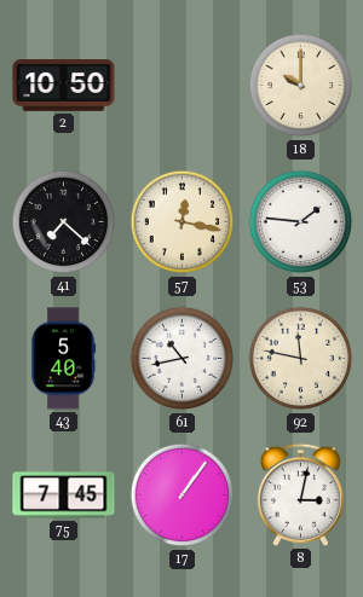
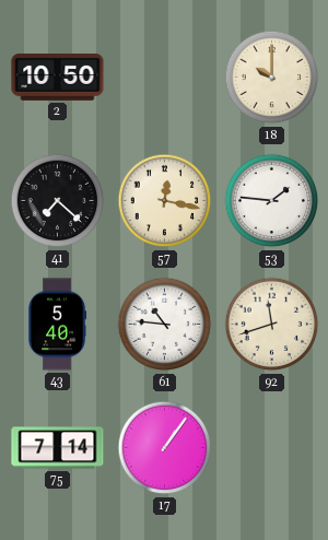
61: 10:43 -> 10:46 (165, 325)
92: 11:47 -> 11:42 (272, 325)
75: 7:45 -> 7:14 (58, 448)
8: 3:02 -> none (300, 494)
